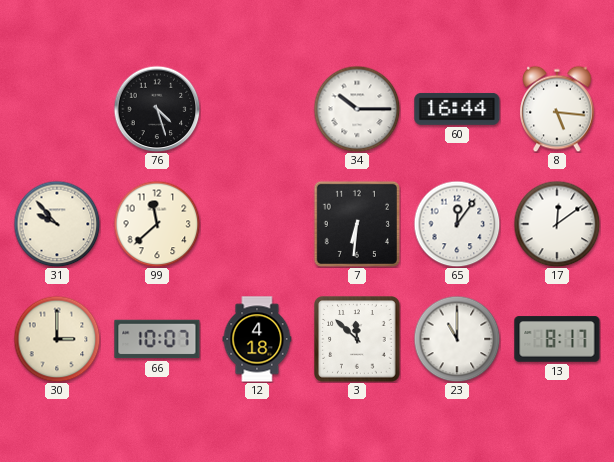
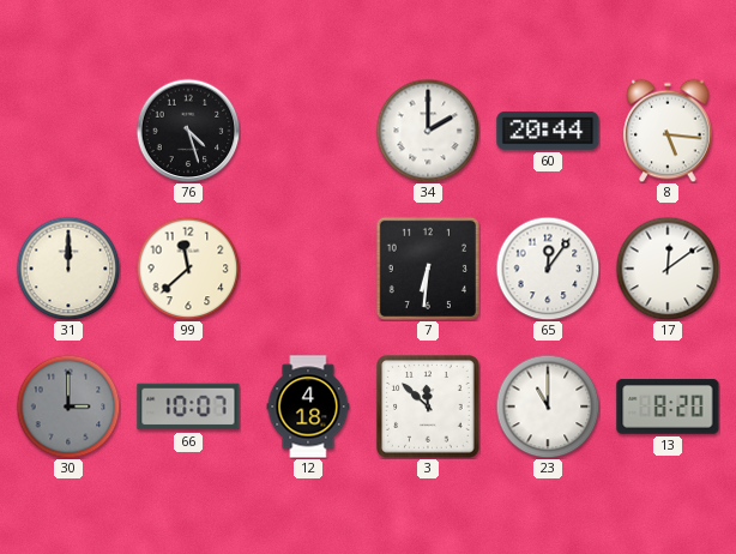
34: 10:15 -> 2:00 (428, 131)
60: 16:44 -> 20:44 (548, 131)
31: 9:53 -> 12:00 (68, 269)
30 dial: cream -> grey (68, 407)
13: 8:17 -> 8:20 (668, 407)
